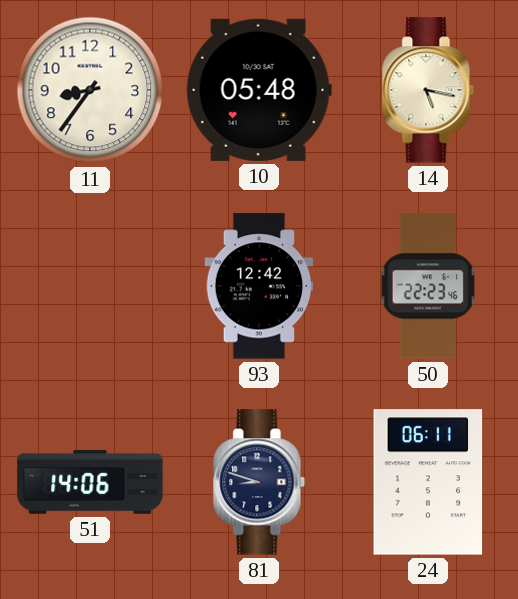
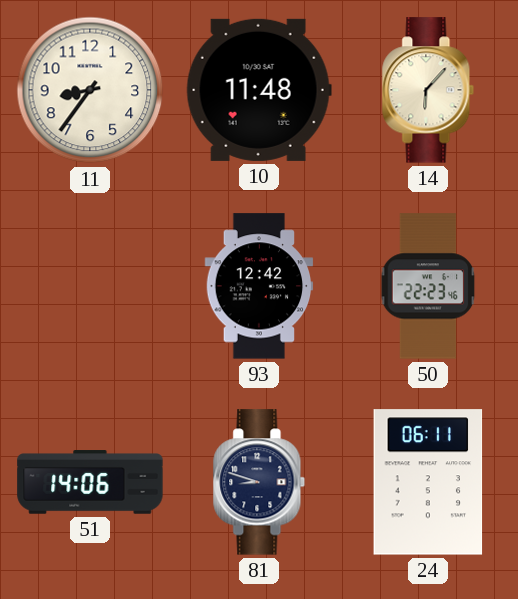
10: 05:48 -> 11:48 (259, 90)
14: 5:17 -> 6:07 (428, 90)
